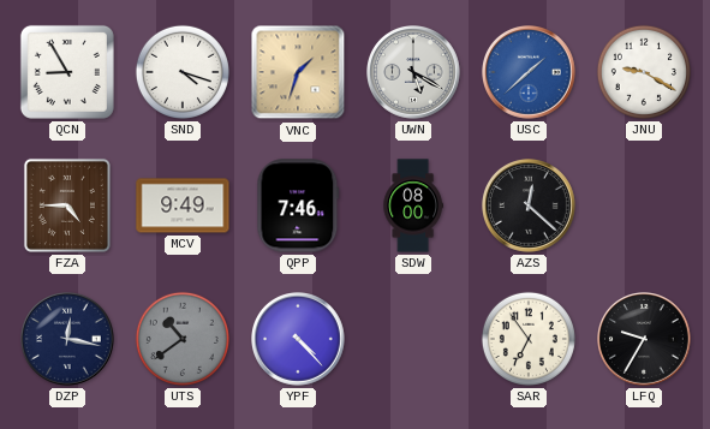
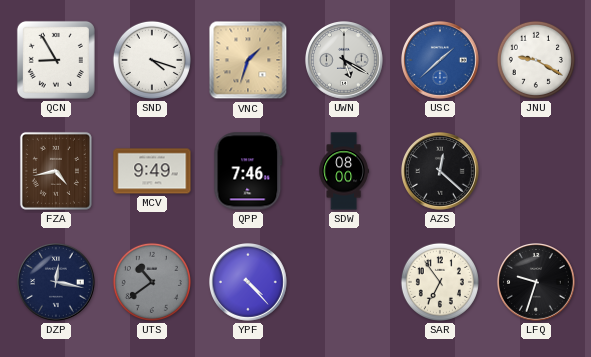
FZA: 4:45 -> 4:43 (56, 171)
LFQ: 9:35 -> 9:33 (537, 283)
